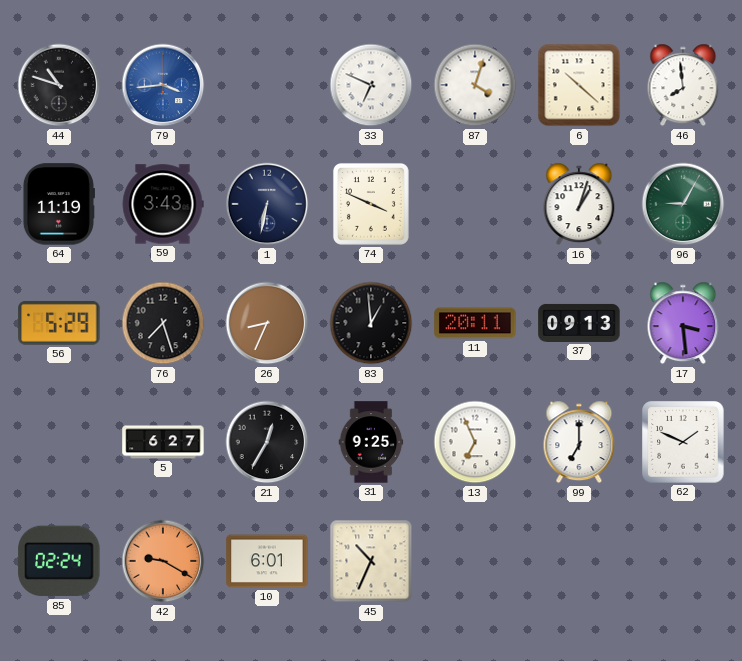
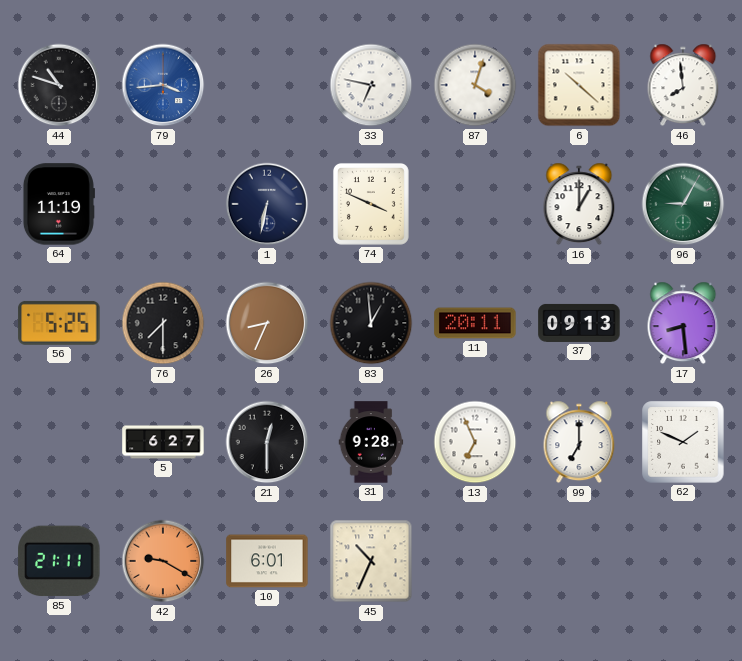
33: 6:49 -> 6:47 (371, 85)
59: 3:43 -> none (163, 204)
16: 1:03 -> 1:00 (579, 204)
56: 5:29 -> 5:25 (59, 323)
76: 7:27 -> 7:30 (163, 323)
17: 3:29 -> 8:29 (683, 323)
21: 12:35 -> 12:30 (267, 442)
31: 9:25 -> 9:28 (371, 442)
85: 02:24 -> 21:11 (59, 561)
